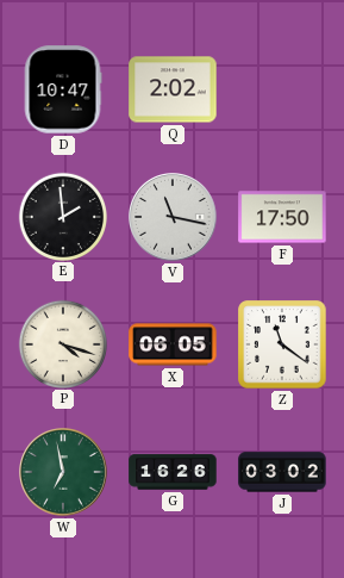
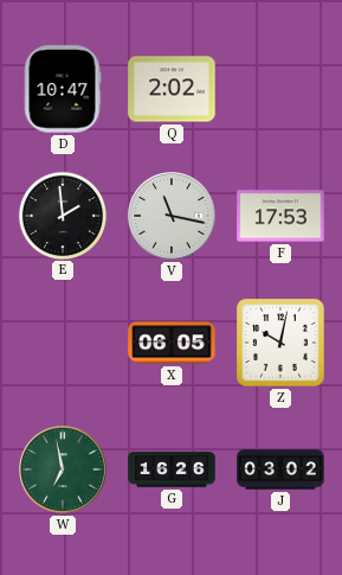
F: 17:50 -> 17:53 (280, 216)
P: 4:18 -> none (62, 343)
Z: 11:21 -> 10:02 (280, 343)
